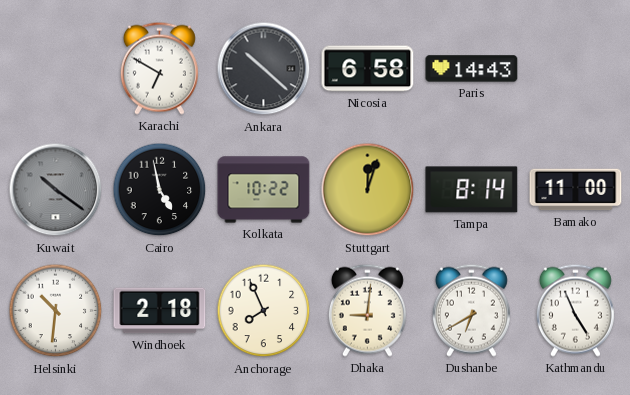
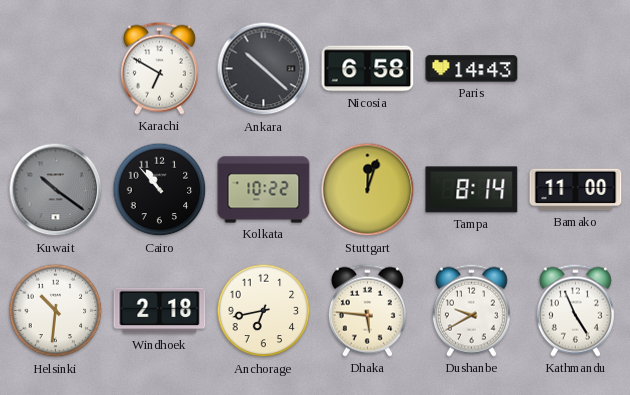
Cairo: 4:58 -> 10:53 (160, 190)
Anchorage: 7:56 -> 6:43 (264, 311)
Dhaka: 9:01 -> 5:46 (367, 310)
Dushanbe: 6:40 -> 9:40 (471, 310)
